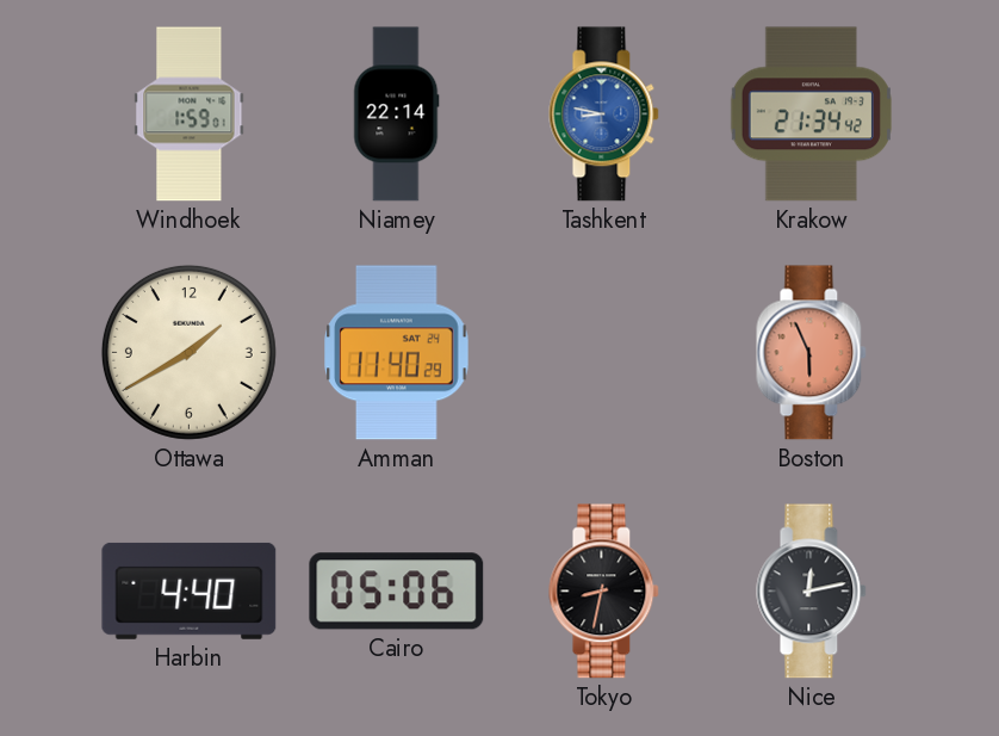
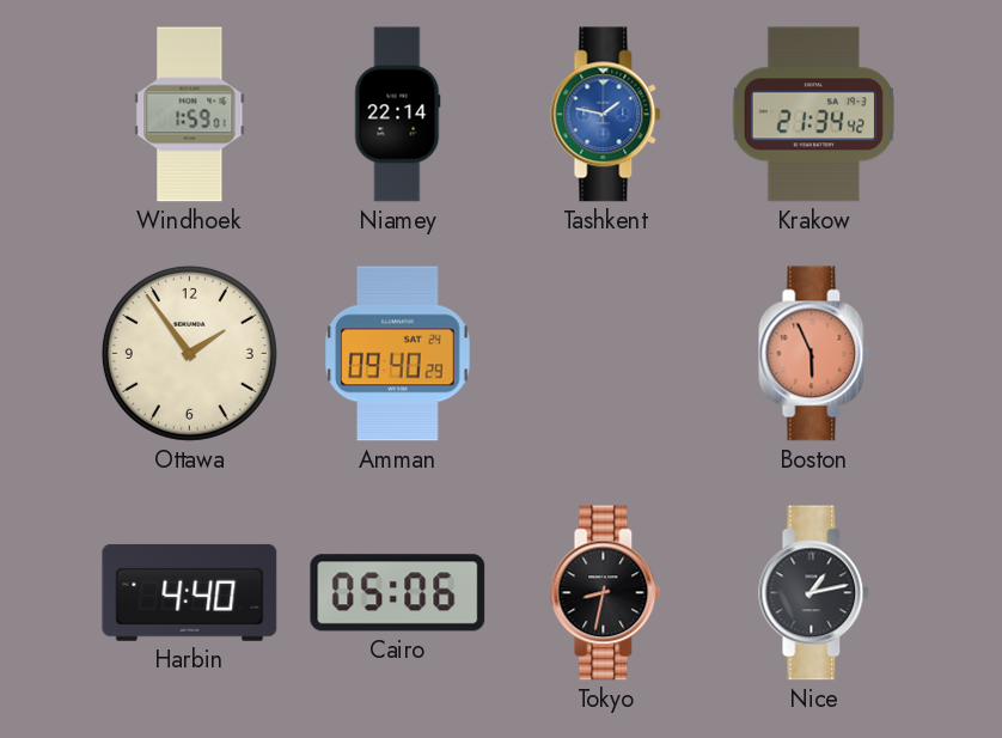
Tashkent: 8:47 -> 1:47 (606, 115)
Ottawa: 1:40 -> 1:54 (189, 353)
Amman: 11:40 -> 09:40 (398, 354)
Nice: 12:13 -> 1:13 (814, 593)
